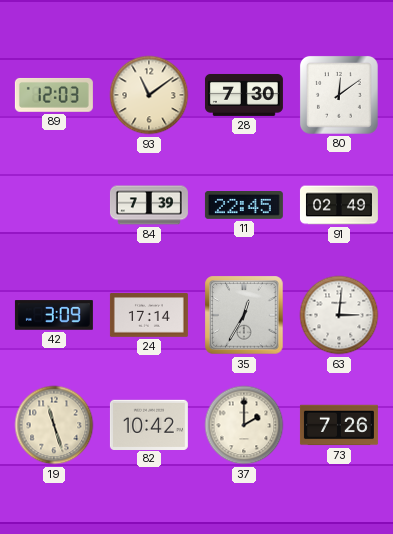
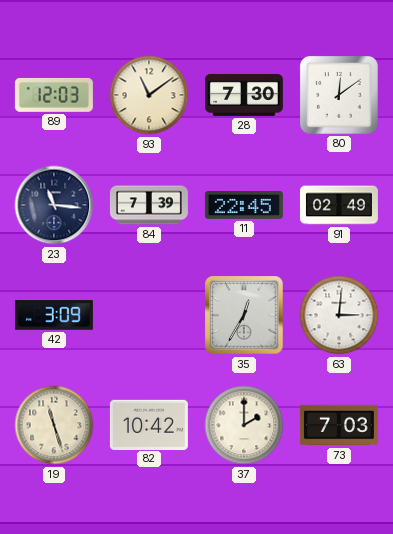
23: none -> 11:16 (54, 205)
24: 17:14 -> none (149, 315)
73: 7:26 -> 7:03 (339, 425)
